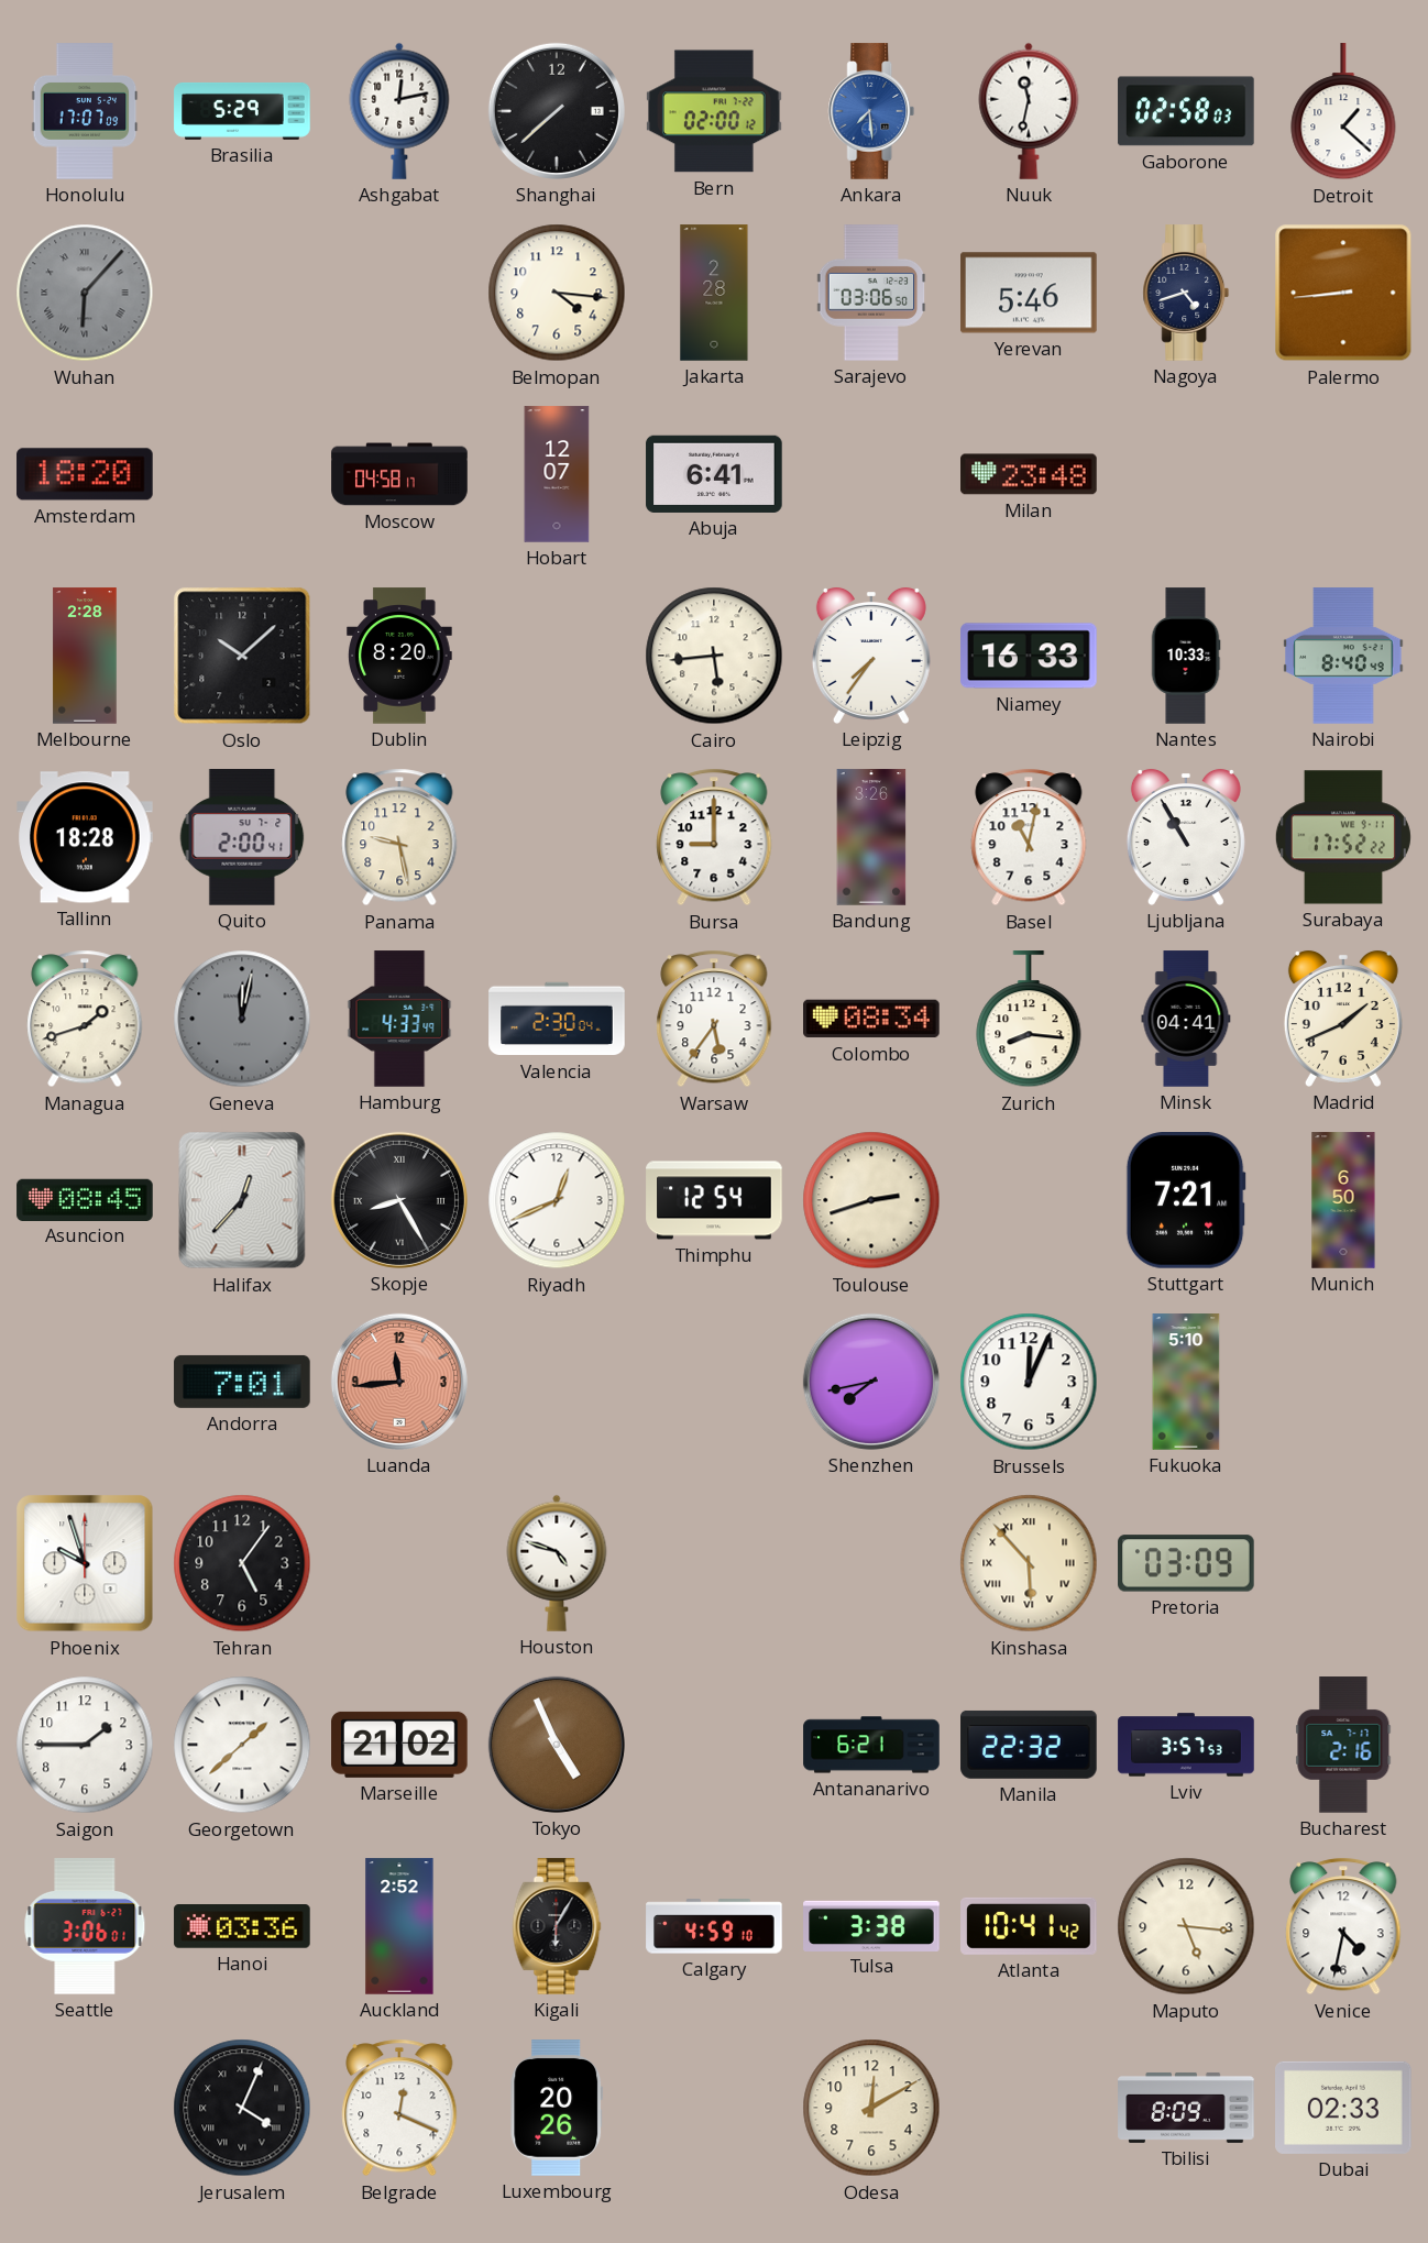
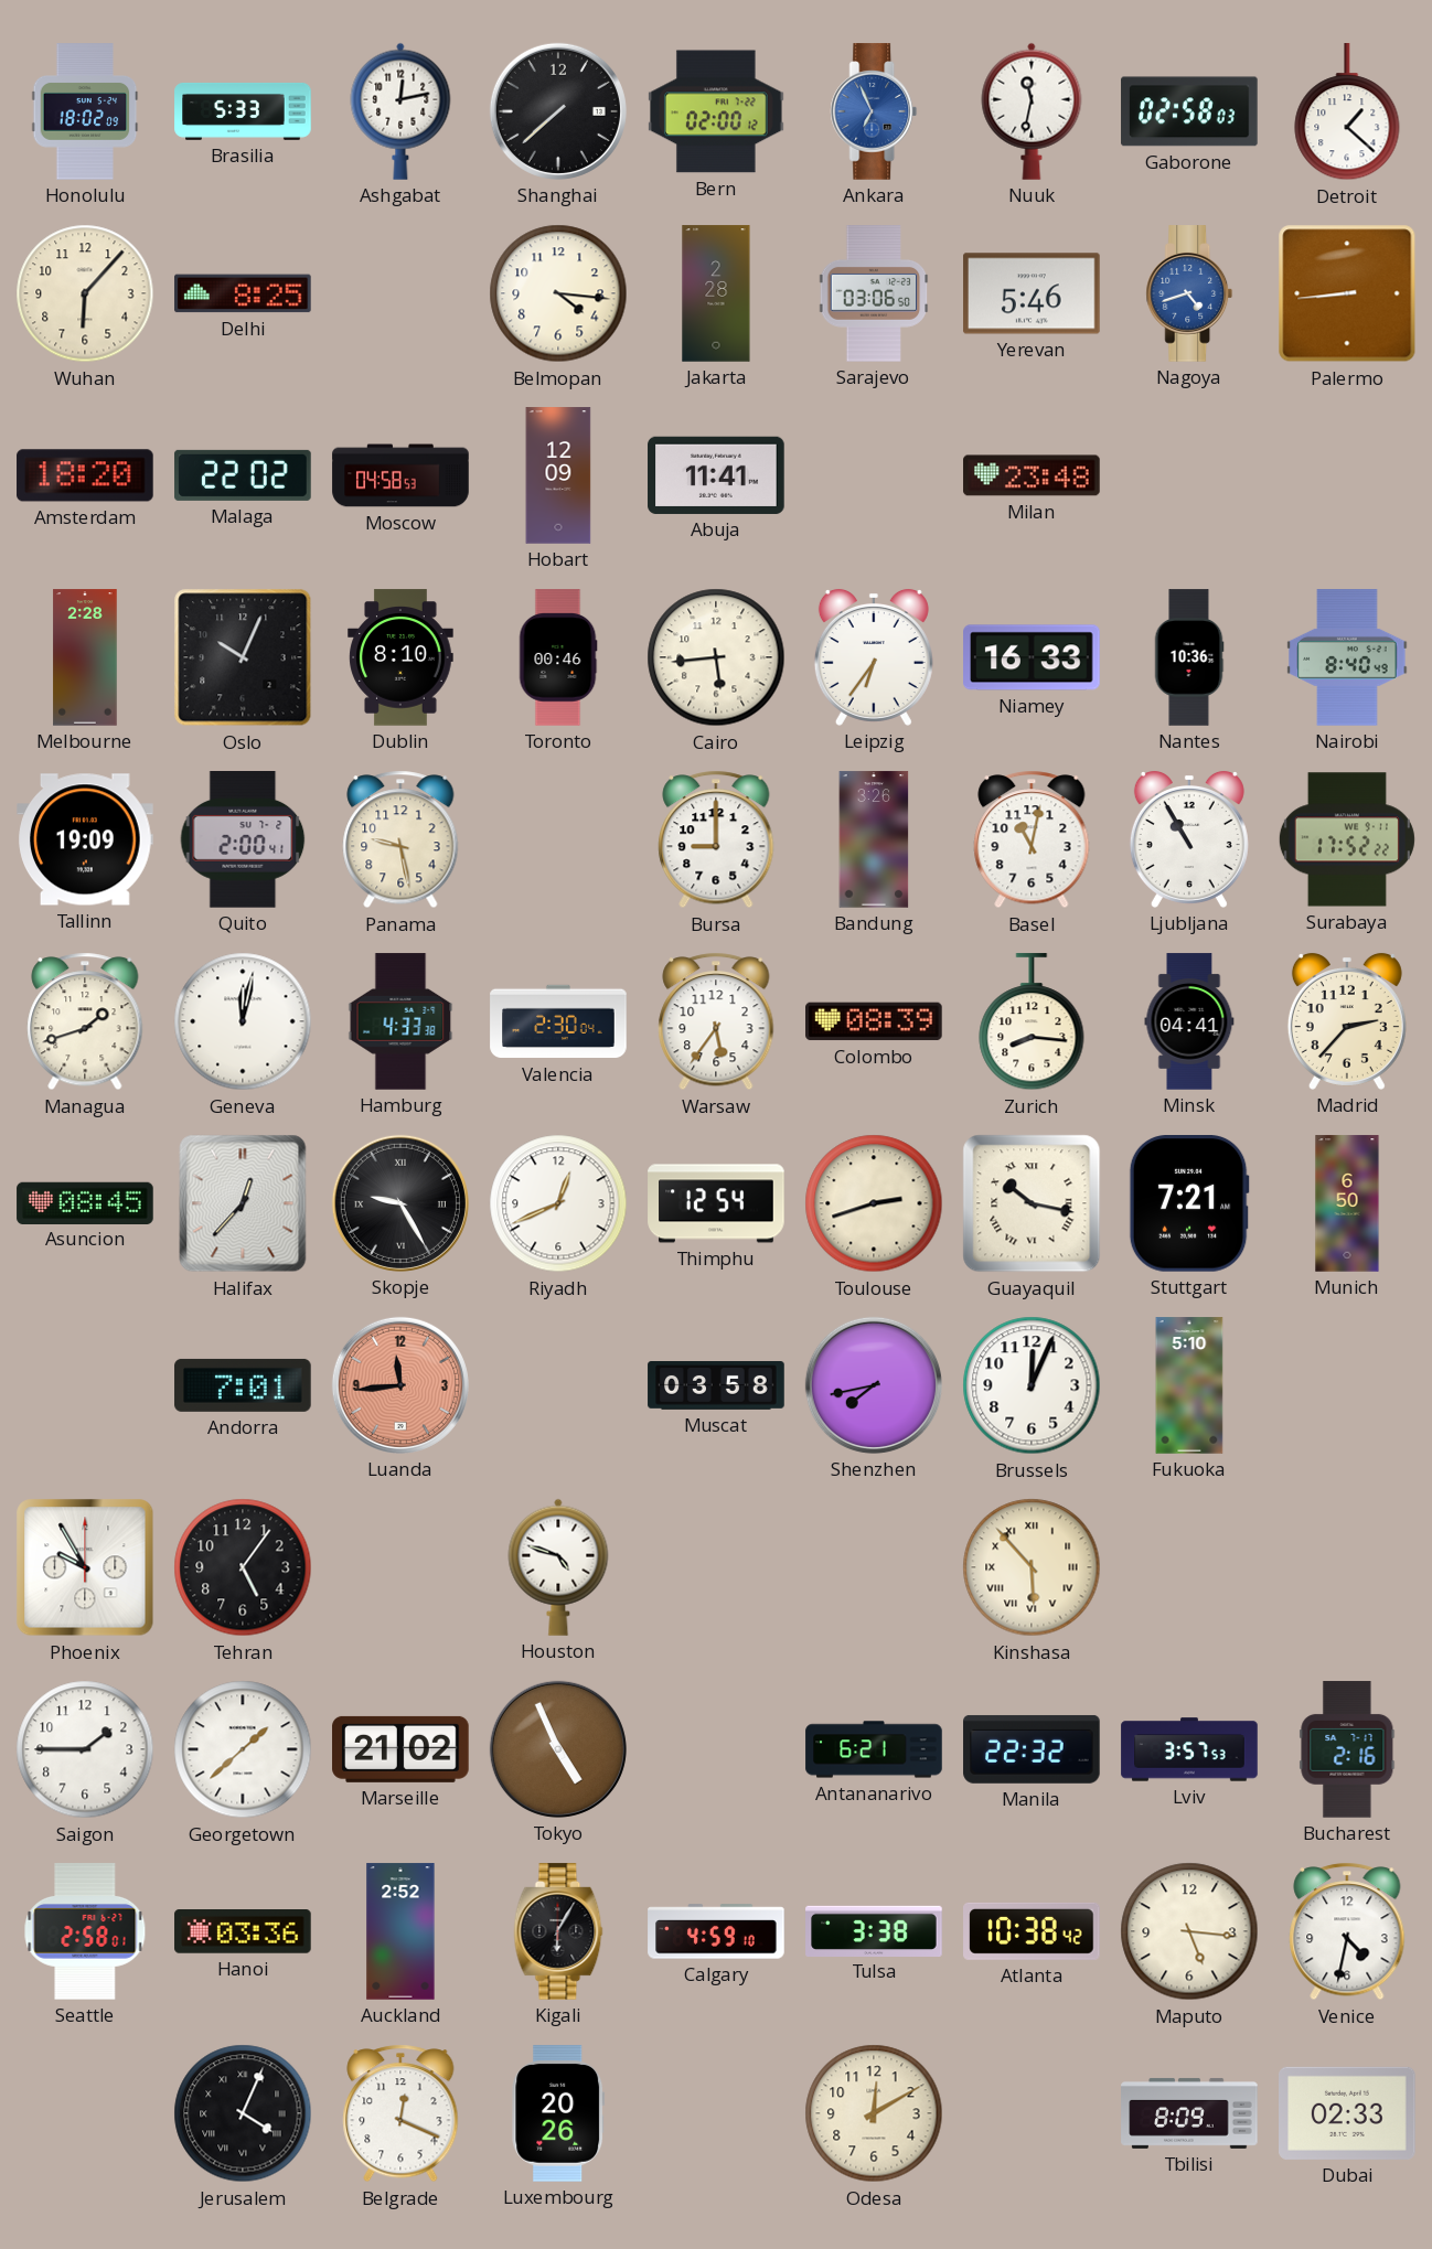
Honolulu: 17:07 -> 18:02 (85, 111)
Brasilia: 5:29 -> 5:33 (243, 111)
Ankara: 7:29 -> 6:56 (874, 111)
Wuhan dial: grey -> cream (85, 293)
Wuhan numerals: Roman -> Arabic (85, 293)
Delhi: none -> 8:25 (243, 293)
Nagoya dial: navy -> blue (1189, 293)
Malaga: none -> 22:02 (243, 475)
Moscow: 04:58:17 -> 04:58:53 (400, 475)
Hobart: 12:07 -> 12:09 (558, 475)
Abuja: 6:41 -> 11:41 (716, 475)
Oslo: 10:08 -> 10:04 (243, 657)
Dublin: 8:20 -> 8:10 (400, 657)
Toronto: none -> 00:46 (558, 657)
Leipzig: 7:36 -> 6:36 (874, 657)
Nantes: 10:33 -> 10:36 (1189, 657)
Tallinn: 18:28 -> 19:09 (85, 839)
Geneva dial: grey -> white (243, 1021)
Hamburg: 4:33:49 -> 4:33:38 (400, 1021)
Colombo: 08:34 -> 08:39 (874, 1021)
Madrid: 1:41 -> 2:37 (1347, 1021)
Skopje: 8:25 -> 9:25 (400, 1203)
Guayaquil: none -> 10:17 (1032, 1203)
Muscat: none -> 03:58 (716, 1386)
Phoenix: 9:57 -> 9:55 (85, 1567)
Pretoria: 03:09 -> none (1186, 1563)
Seattle: 3:06 -> 2:58 (85, 1931)
Atlanta: 10:41 -> 10:38 (1032, 1931)
